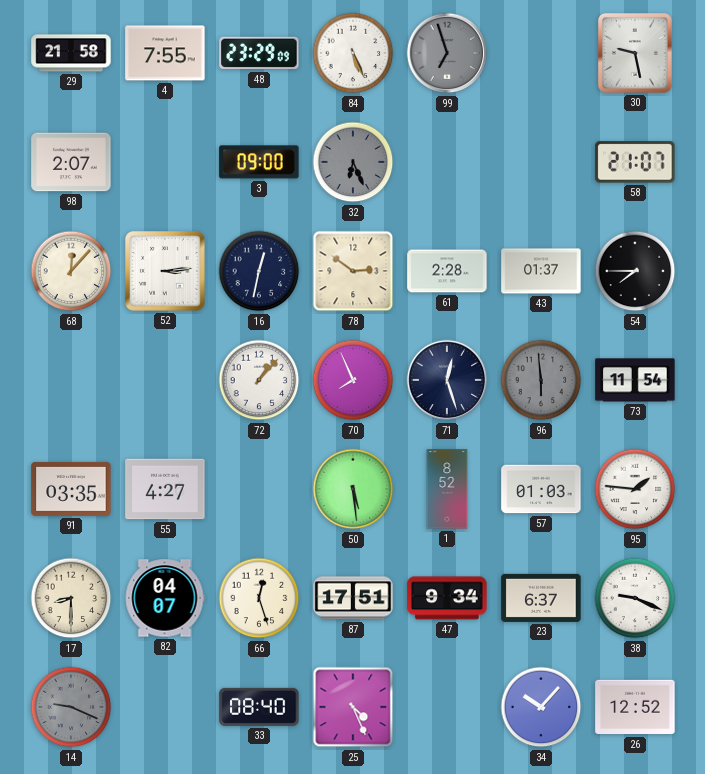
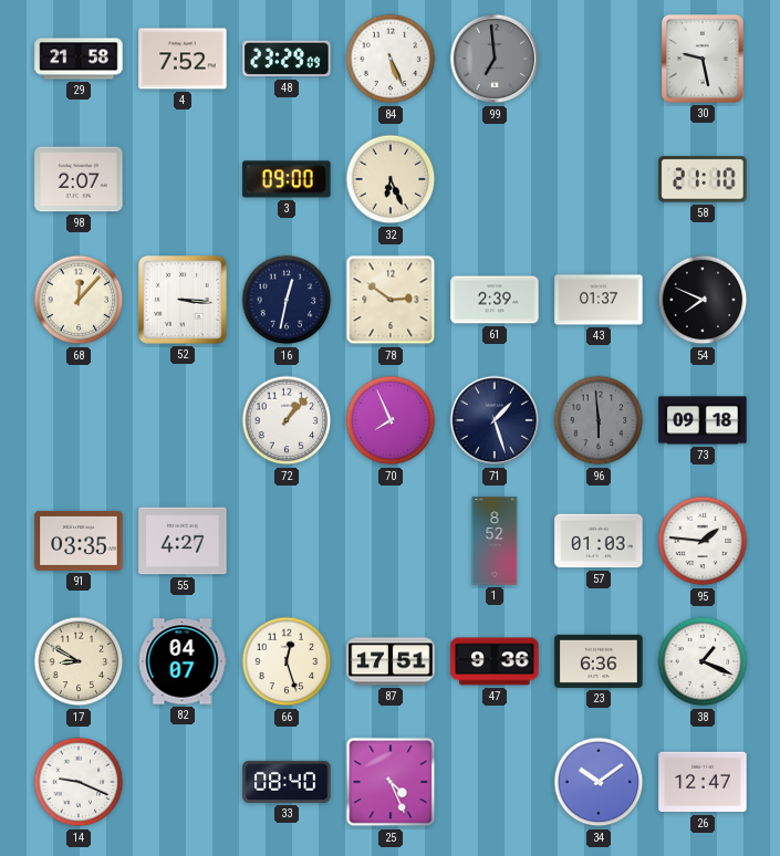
4: 7:55 -> 7:52 (183, 59)
99: 6:57 -> 6:59 (495, 59)
32 dial: grey -> cream (391, 179)
58: 21:07 -> 21:10 (703, 179)
52: 3:14 -> 3:16 (184, 301)
61: 2:28 -> 2:39 (495, 300)
54: 7:45 -> 7:49 (703, 300)
71: 12:27 -> 1:27 (495, 420)
73: 11:54 -> 09:18 (703, 420)
50: 5:29 -> none (353, 489)
17: 8:30 -> 8:50 (79, 661)
47: 9:34 -> 9:36 (495, 661)
23: 6:37 -> 6:36 (599, 661)
38: 9:19 -> 1:19 (703, 661)
14 dial: grey -> white (79, 782)
34: 10:07 -> 10:09 (599, 782)
26: 12:52 -> 12:47 (703, 782)
